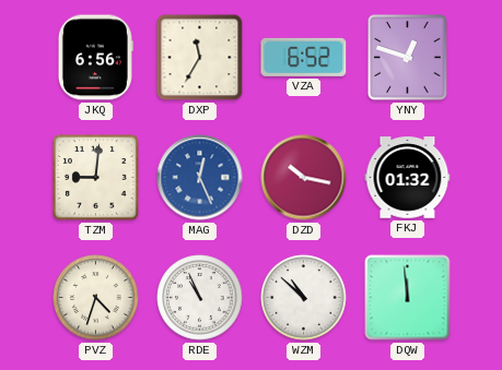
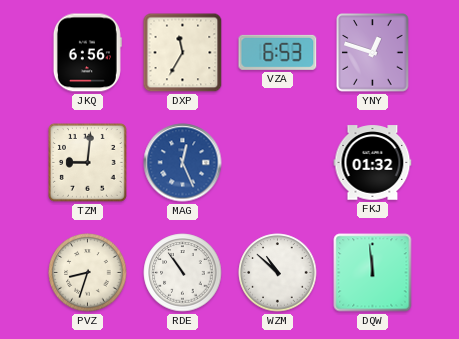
VZA: 6:52 -> 6:53 (278, 52)
DZD: 10:17 -> none (304, 178)
PVZ: 4:33 -> 8:33 (88, 273)
RDE: 10:56 -> 10:54 (183, 273)
